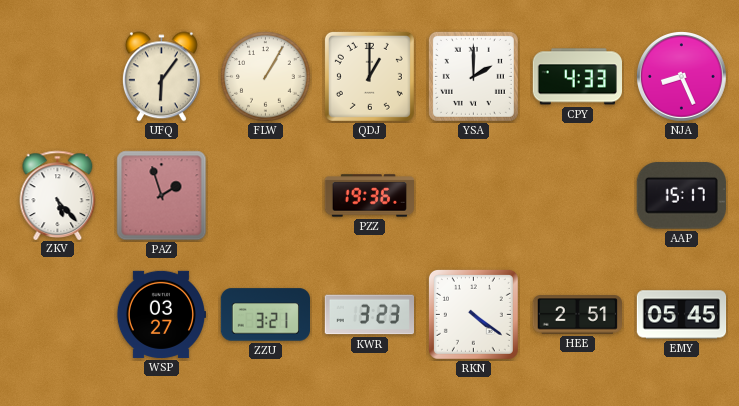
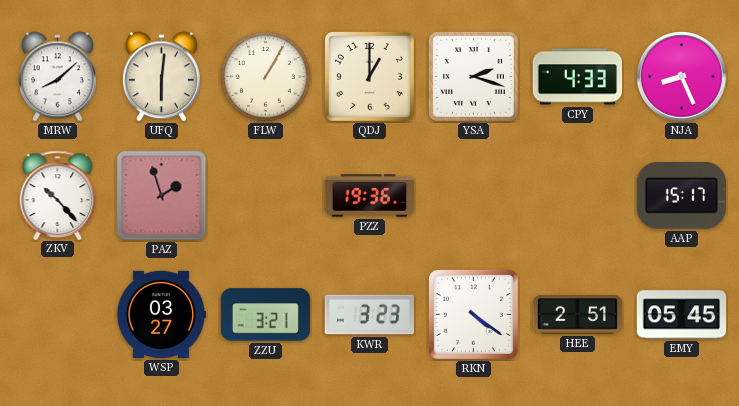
MRW: none -> 8:08 (57, 77)
UFQ: 6:06 -> 6:01 (161, 77)
YSA: 2:00 -> 2:18 (473, 76)
ZKV: 5:23 -> 10:23 (58, 195)
